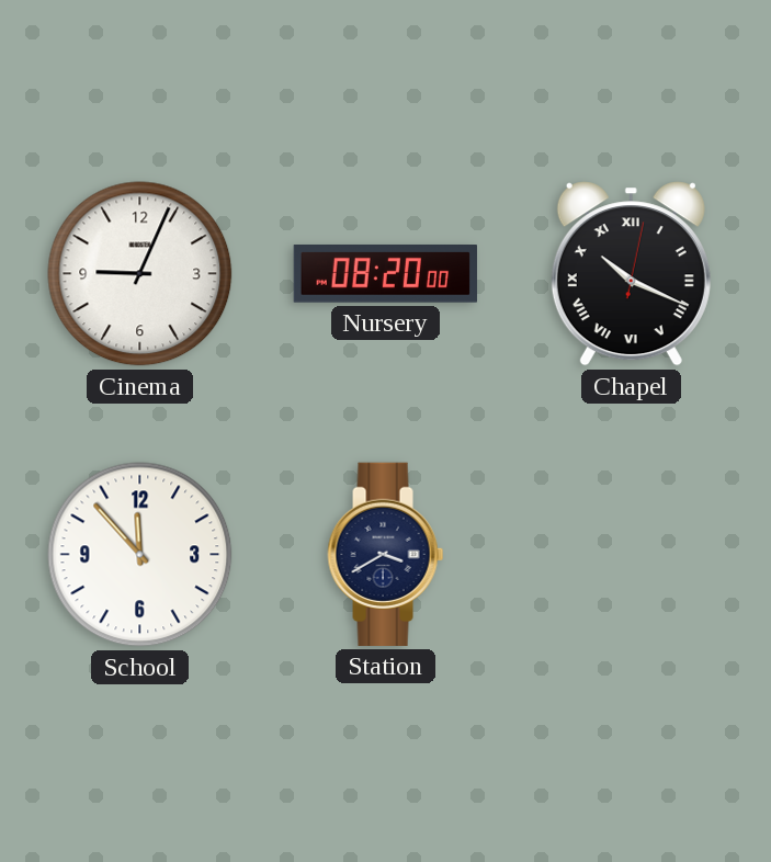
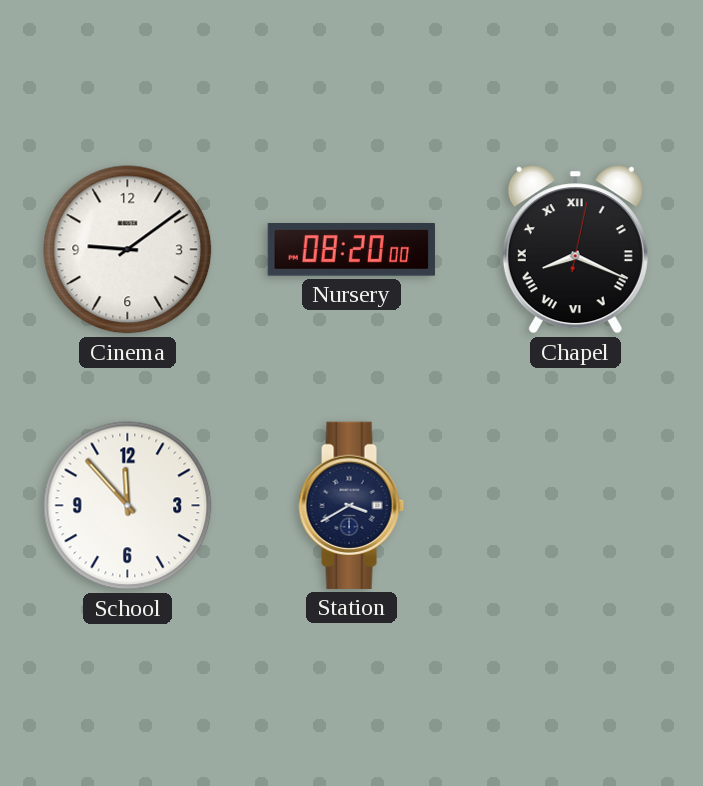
Cinema: 9:04 -> 9:09 (128, 250)
Chapel: 10:19 -> 8:19 (575, 250)
